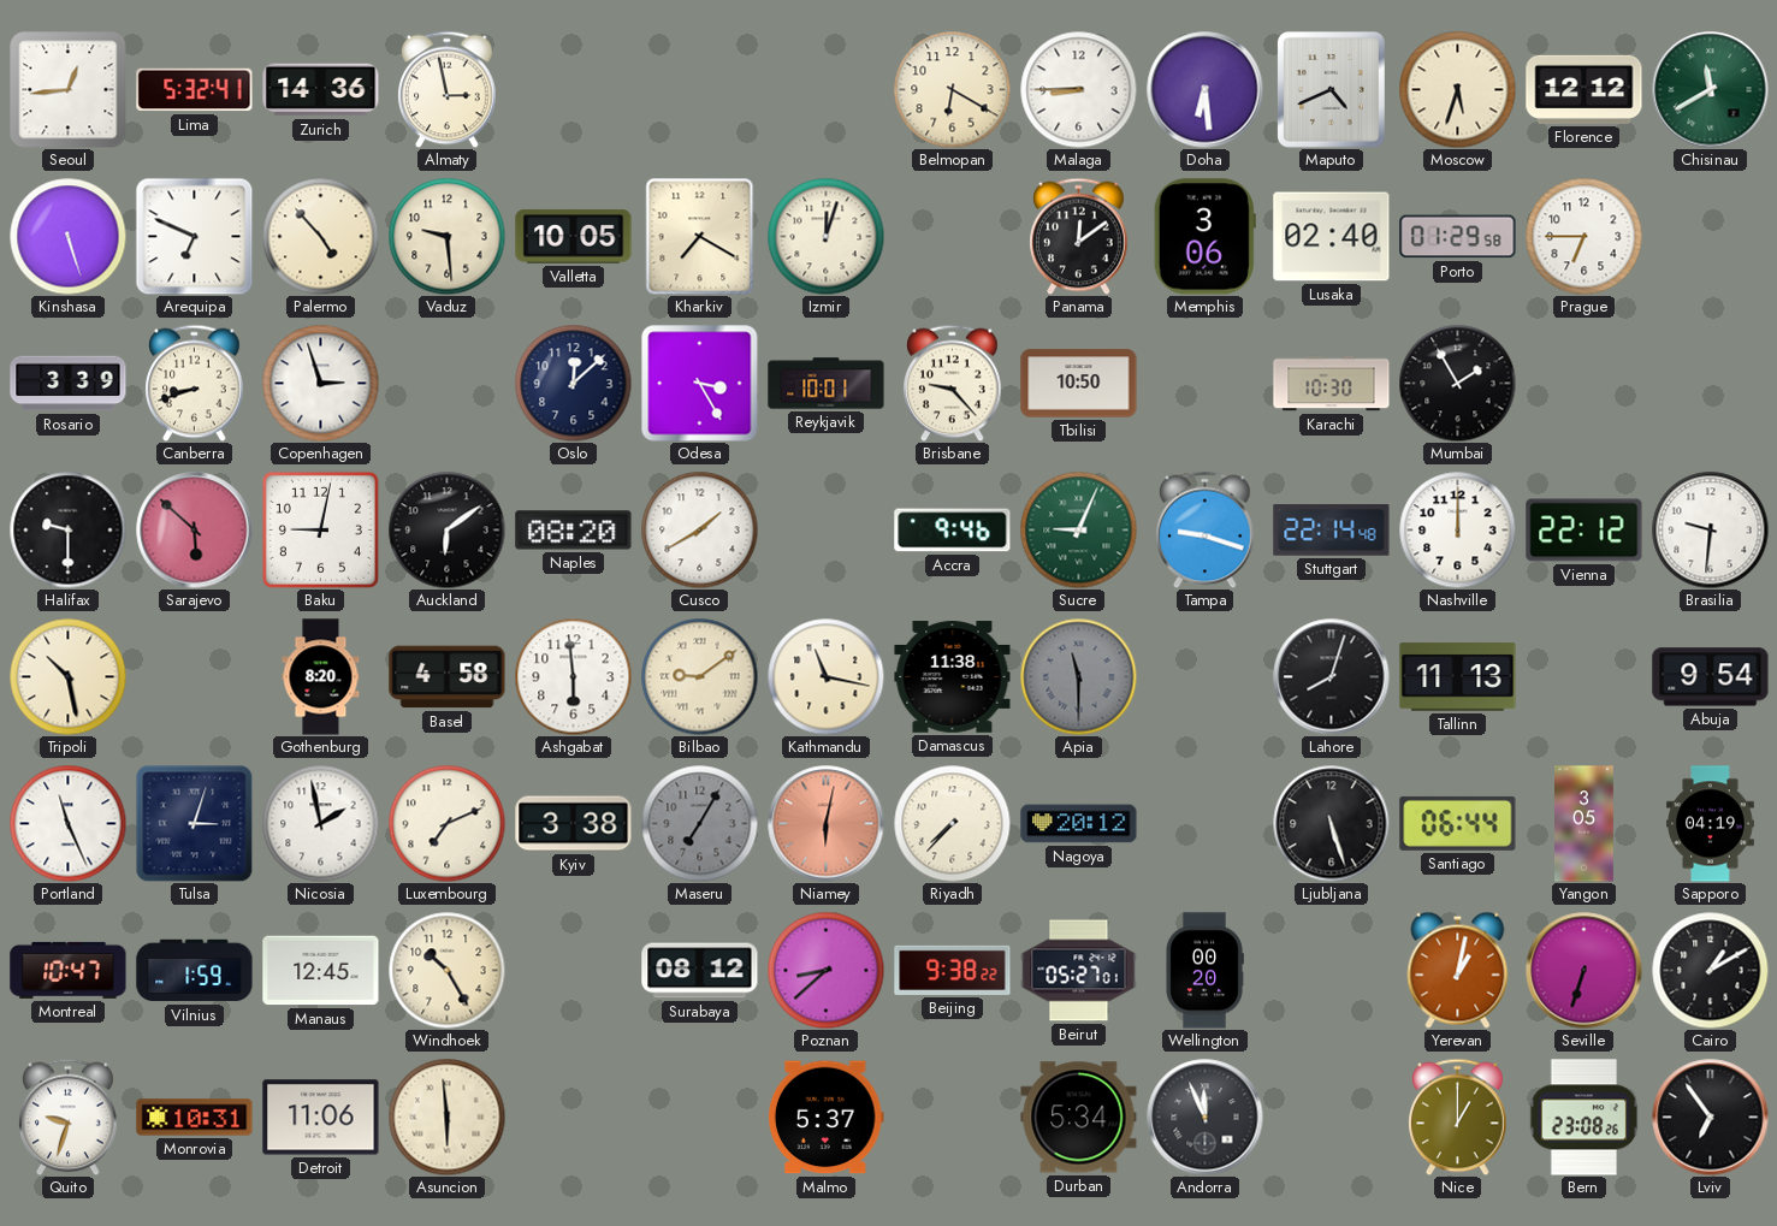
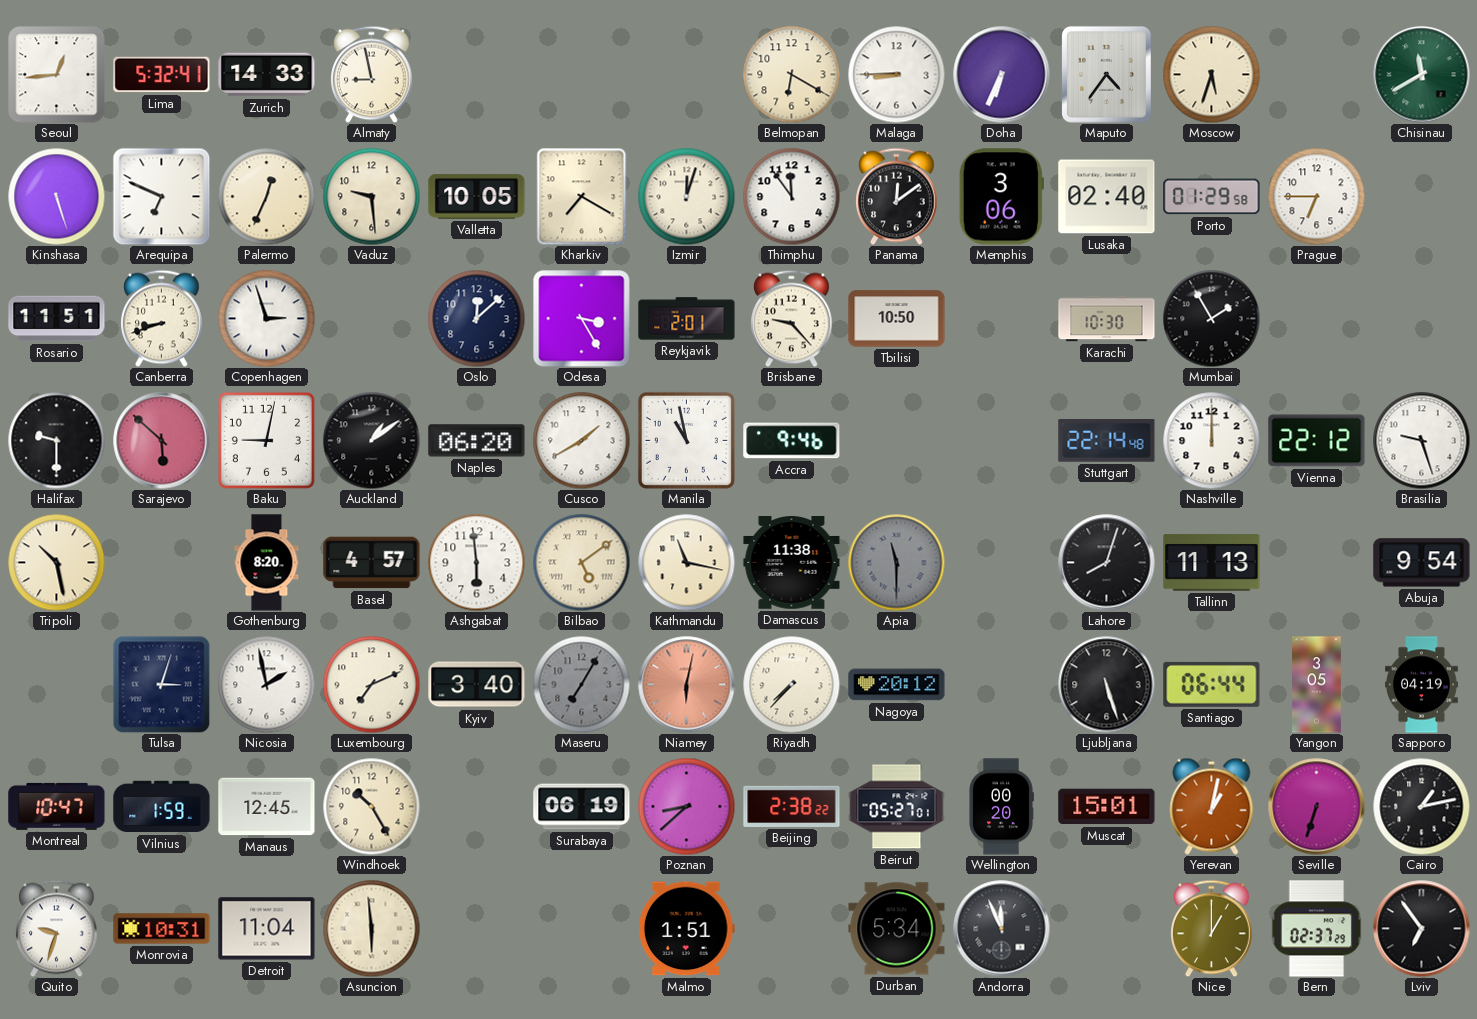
Zurich: 14:36 -> 14:33 (267, 75)
Almaty: 2:58 -> 8:58 (372, 74)
Doha: 6:29 -> 6:34 (1002, 75)
Maputo: 4:41 -> 4:36 (1106, 74)
Florence: 12:12 -> none (1585, 89)
Palermo: 4:53 -> 12:34 (266, 196)
Thimphu: none -> 11:54 (791, 196)
Rosario: 3:39 -> 11:51 (57, 319)
Reykjavik: 10:01 -> 2:01 (687, 319)
Auckland: 6:09 -> 1:09 (371, 440)
Naples: 08:20 -> 06:20 (477, 441)
Manila: none -> 10:58 (686, 440)
Sucre: 9:04 -> none (1078, 529)
Tampa: 9:18 -> none (1206, 529)
Brasilia: 9:31 -> 9:27 (1421, 440)
Basel: 4:58 -> 4:57 (372, 563)
Bilbao: 9:09 -> 5:09 (581, 562)
Portland: 11:26 -> none (67, 823)
Kyiv: 3:38 -> 3:40 (477, 685)
Surabaya: 08:12 -> 06:19 (582, 807)
Beijing: 9:38 -> 2:38 (792, 806)
Muscat: none -> 15:01 (1107, 807)
Cairo: 1:10 -> 1:13 (1421, 806)
Detroit: 11:06 -> 11:04 (267, 929)
Malmo: 5:37 -> 1:51 (687, 929)
Bern: 23:08 -> 02:37 (1317, 929)
